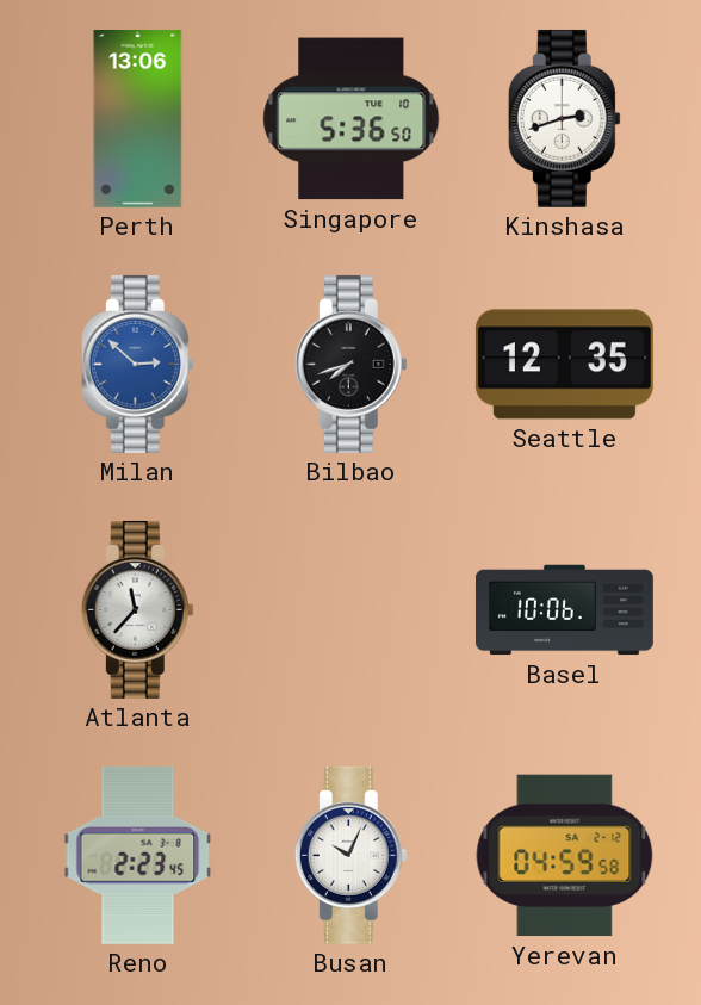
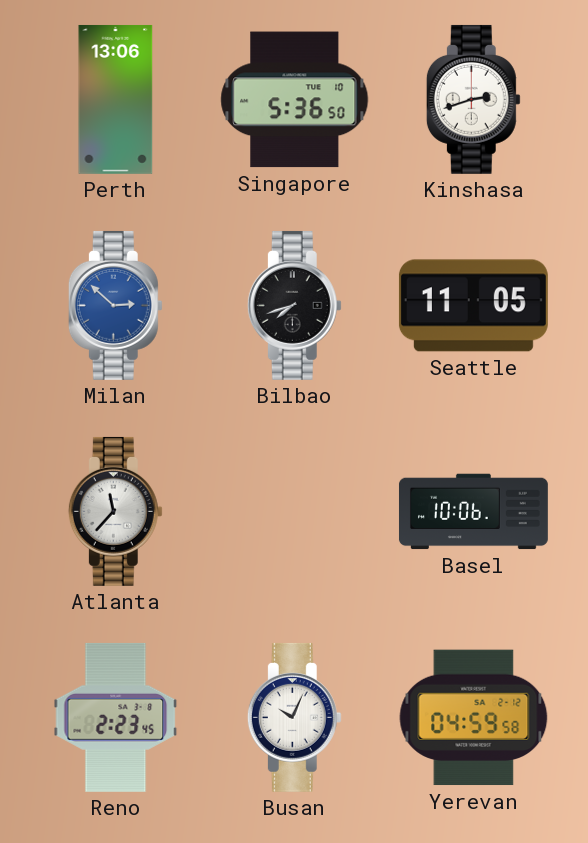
Seattle: 12:35 -> 11:05 (473, 306)
